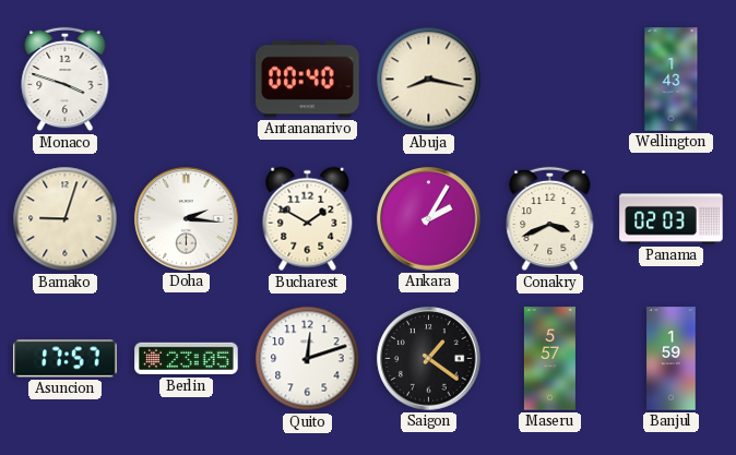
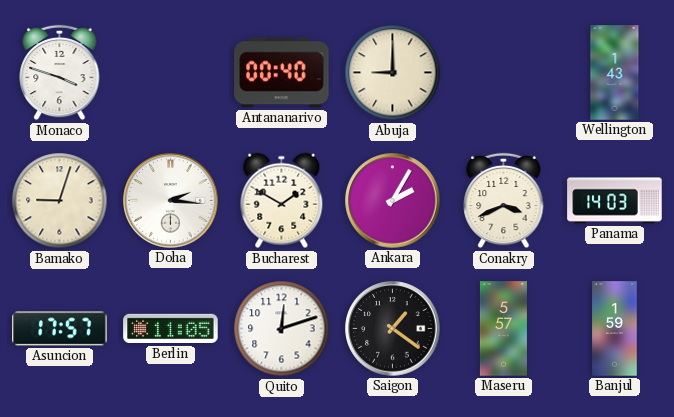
Abuja: 8:17 -> 9:00 (393, 73)
Panama: 02:03 -> 14:03 (615, 201)
Berlin: 23:05 -> 11:05 (171, 329)
